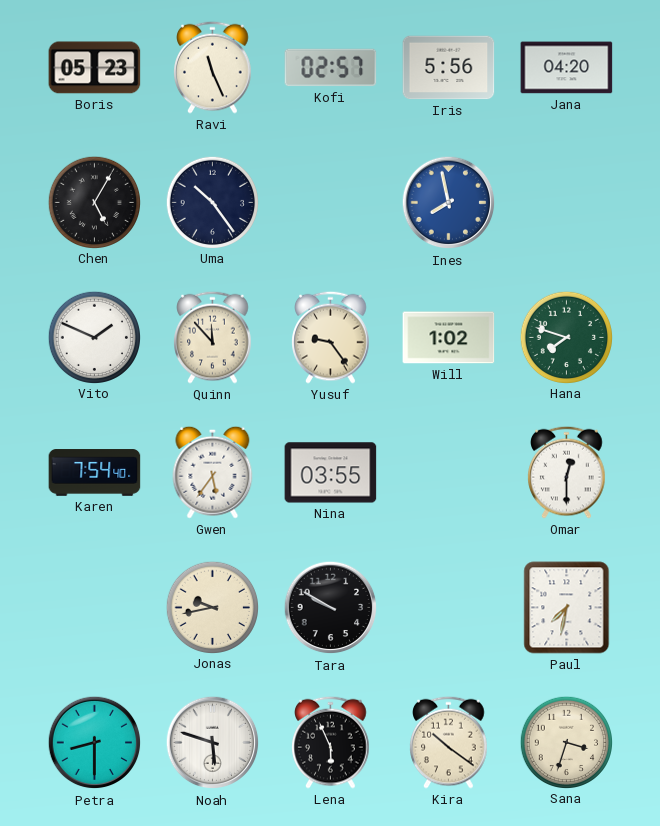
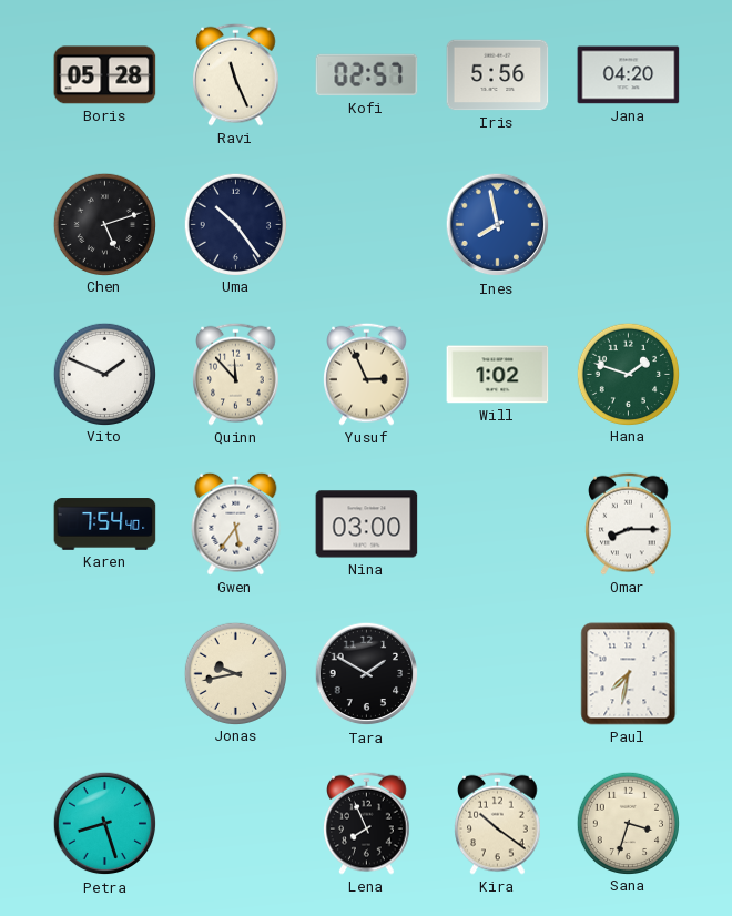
Boris: 05:23 -> 05:28 (105, 75)
Chen: 5:05 -> 5:12 (104, 224)
Yusuf: 9:24 -> 2:56 (367, 374)
Hana: 7:48 -> 1:48 (628, 374)
Nina: 03:55 -> 03:00 (367, 525)
Omar: 12:30 -> 8:15 (629, 523)
Tara: 9:50 -> 1:50 (367, 674)
Petra: 8:30 -> 8:27 (105, 824)
Noah: 5:48 -> none (213, 743)
Lena: 5:56 -> 7:56 (367, 823)
